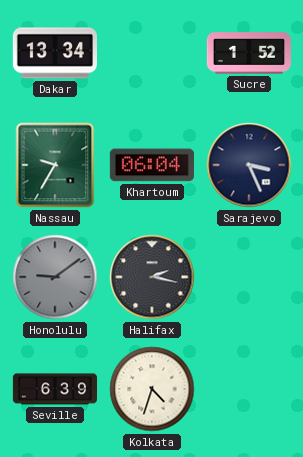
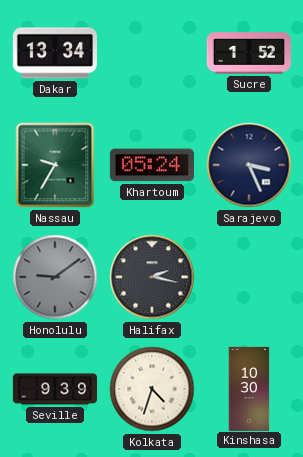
Khartoum: 06:04 -> 05:24 (152, 165)
Seville: 6:39 -> 9:39 (54, 389)
Kinshasa: none -> 10:30 (249, 388)
